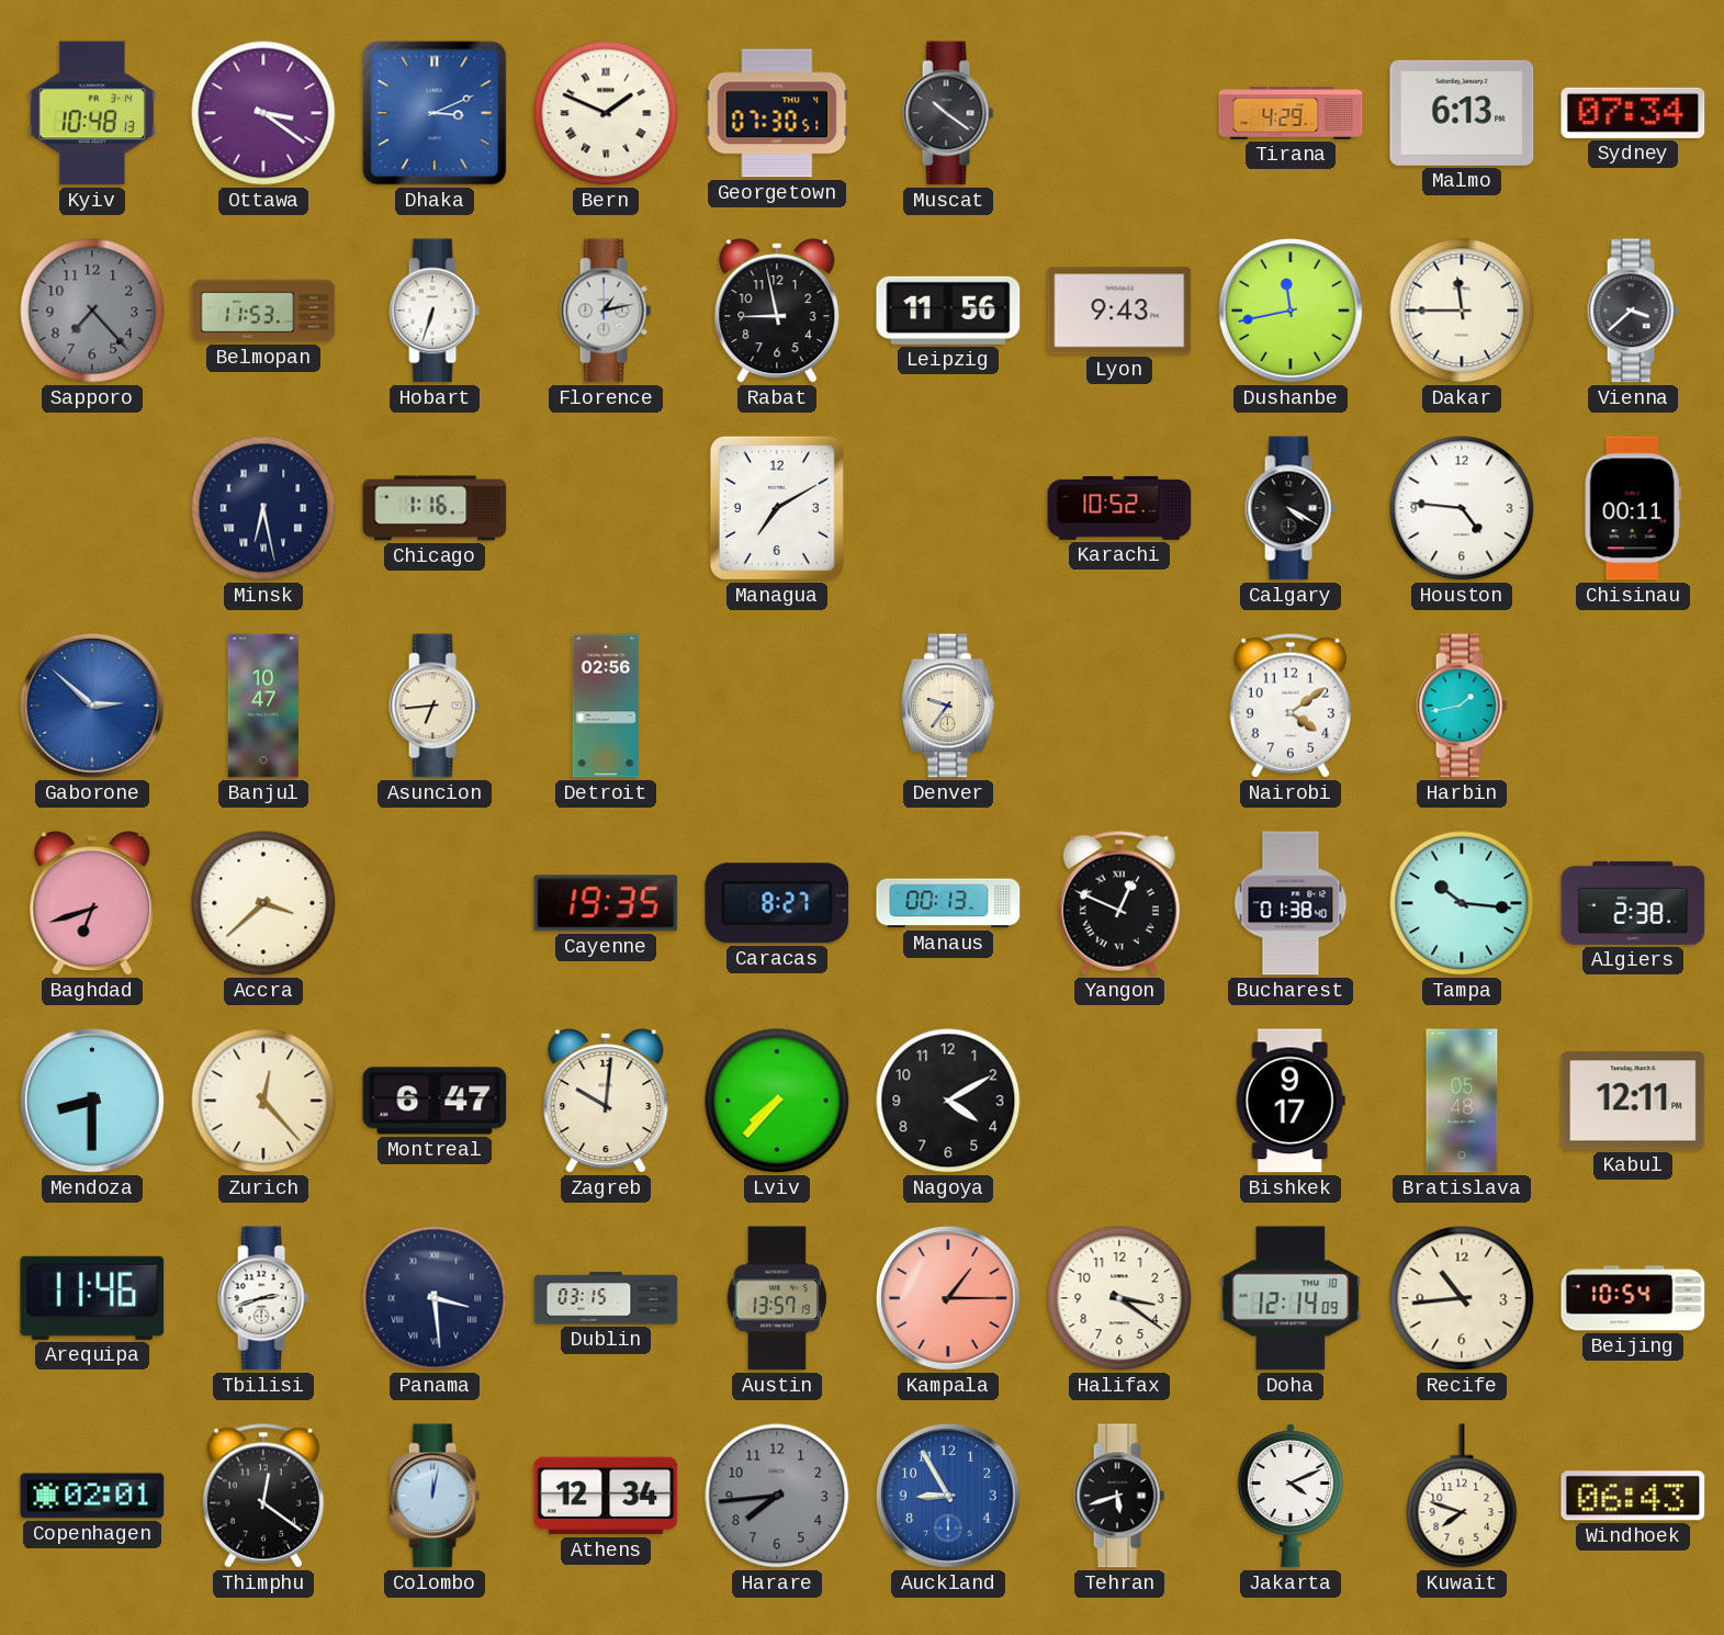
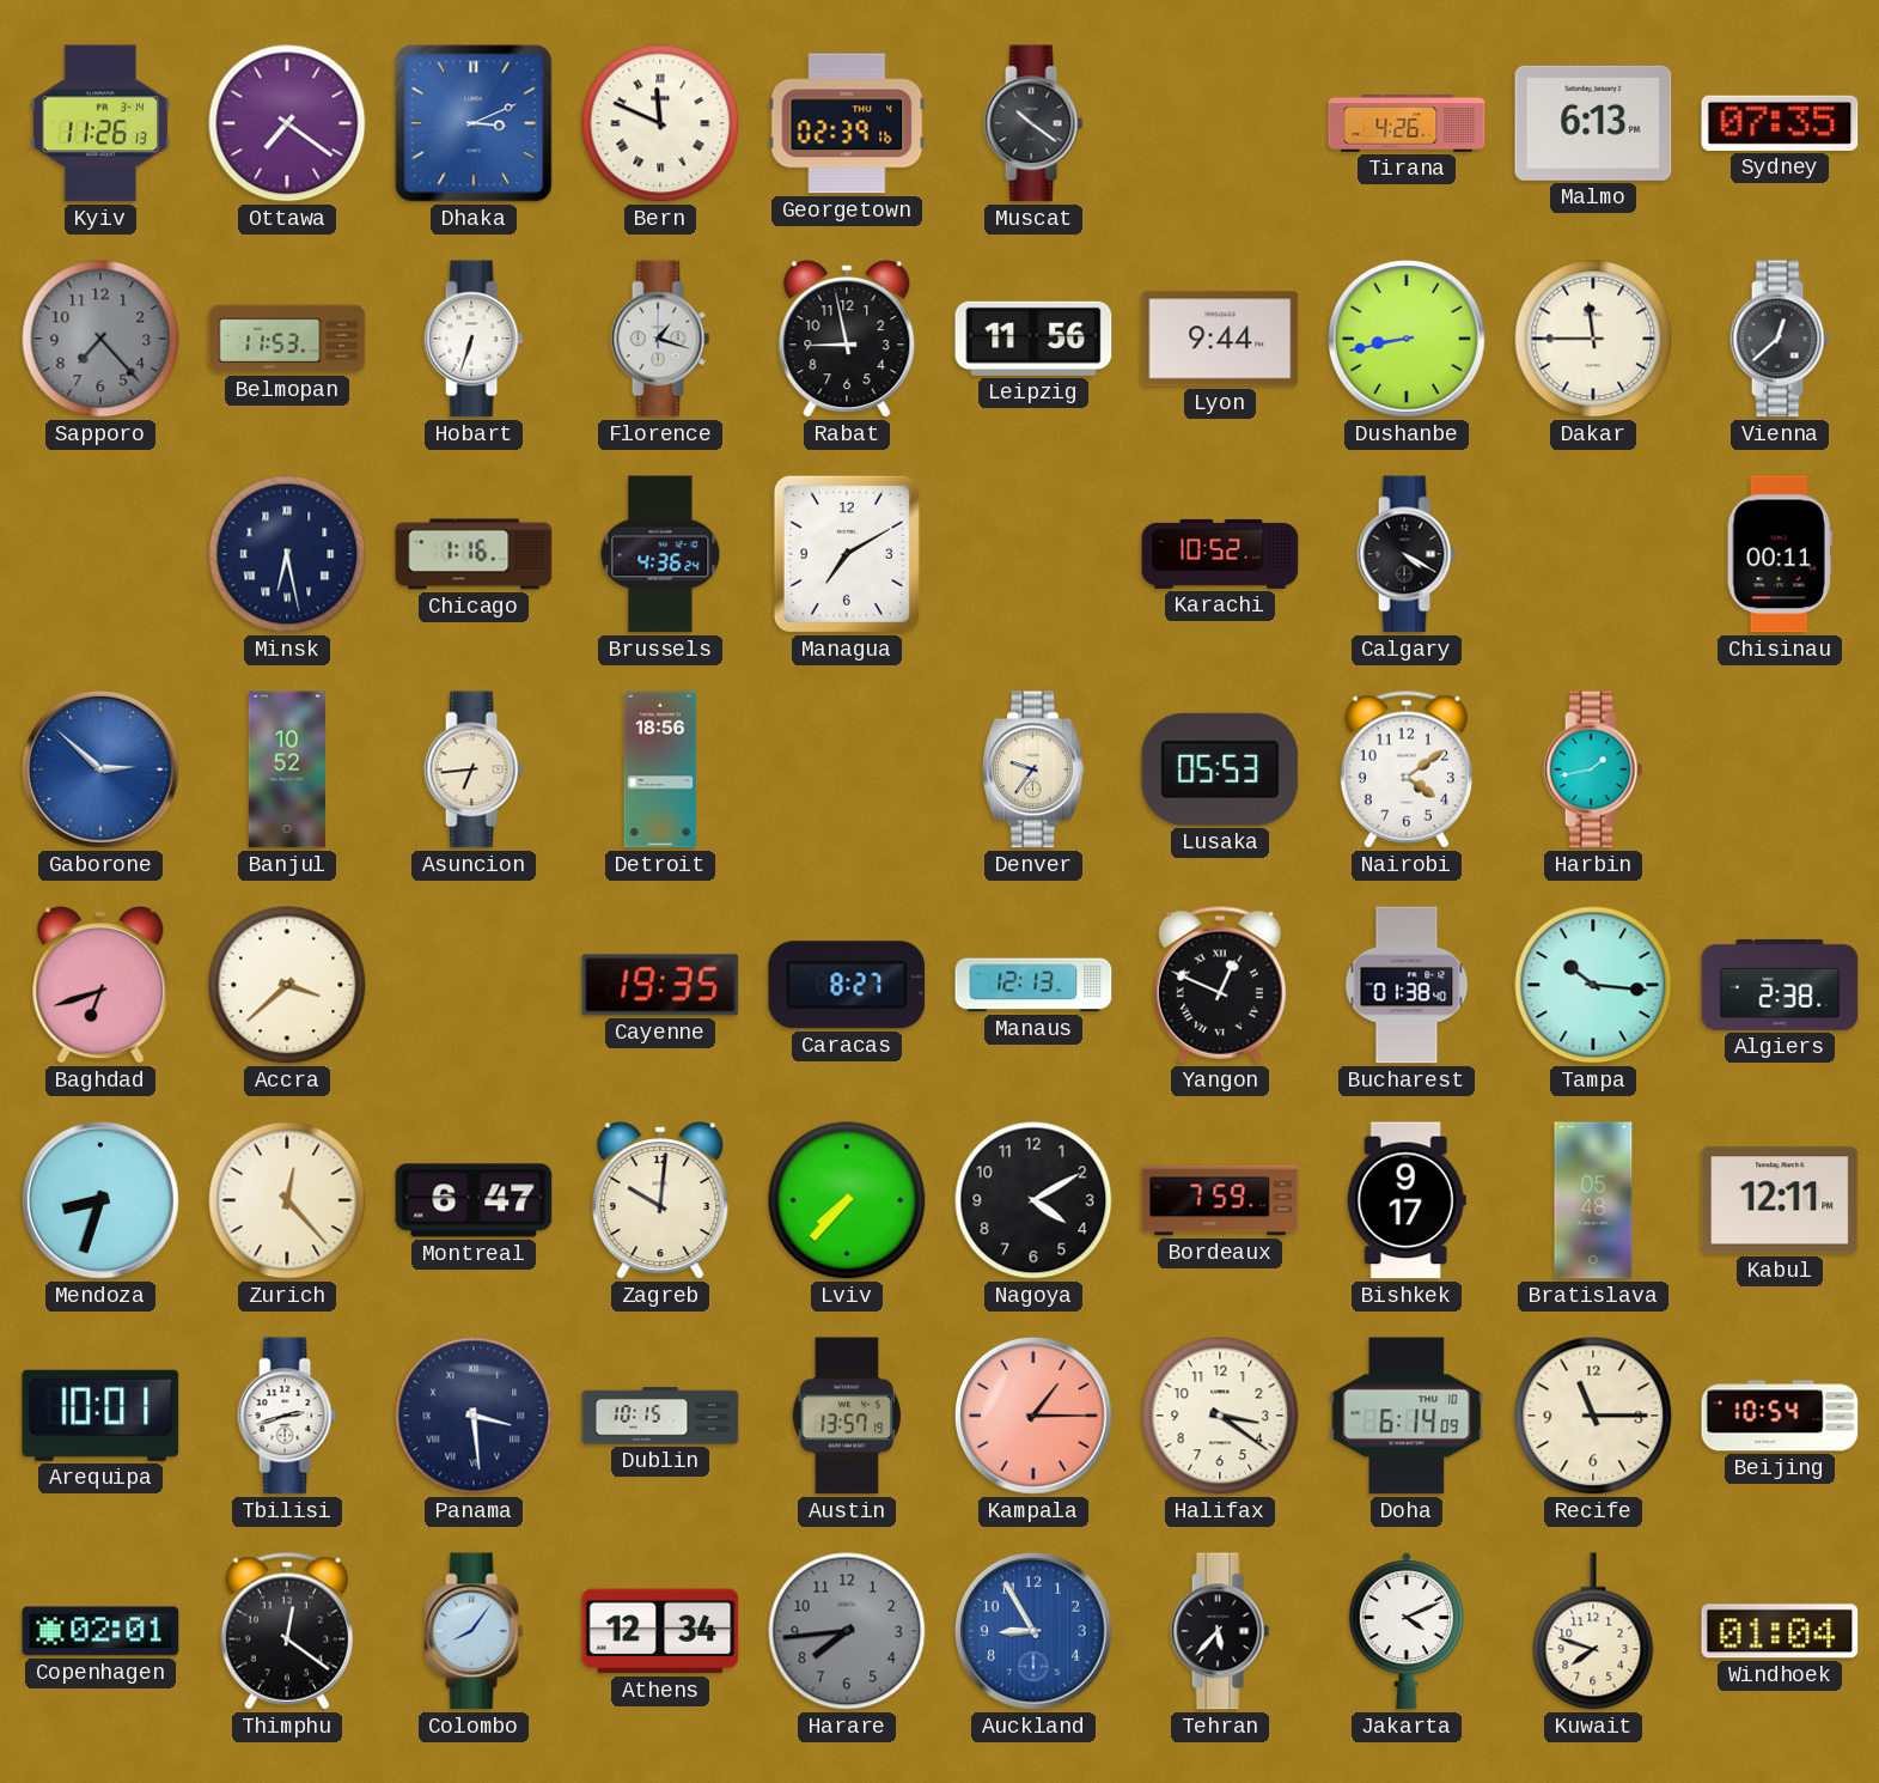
Kyiv: 10:48 -> 11:26 (100, 123)
Ottawa: 3:21 -> 7:21 (287, 123)
Bern: 1:49 -> 11:49 (660, 123)
Georgetown: 07:30 -> 02:39 (847, 123)
Tirana: 4:29 -> 4:26 (1407, 123)
Sydney: 07:34 -> 07:35 (1780, 123)
Florence: 1:13 -> 1:18 (660, 339)
Lyon: 9:43 -> 9:44 (1220, 339)
Dushanbe: 11:43 -> 8:43 (1408, 340)
Vienna: 3:38 -> 12:38 (1780, 339)
Brussels: none -> 4:36 (660, 554)
Houston: 4:46 -> none (1462, 508)
Banjul: 10:47 -> 10:52 (287, 769)
Detroit: 02:56 -> 18:56 (660, 769)
Lusaka: none -> 05:53 (1220, 769)
Manaus: 00:13 -> 12:13 (1033, 985)
Mendoza: 8:30 -> 8:33 (102, 1201)
Bordeaux: none -> 7:59 (1220, 1200)
Arequipa: 11:46 -> 10:01 (100, 1416)
Dublin: 03:15 -> 10:15 (660, 1416)
Doha: 12:14 -> 6:14 (1407, 1416)
Recife: 10:44 -> 11:15 (1593, 1416)
Colombo: 12:02 -> 8:06 (474, 1631)
Tehran: 5:42 -> 5:37 (1220, 1631)
Windhoek: 06:43 -> 01:04 (1780, 1631)
